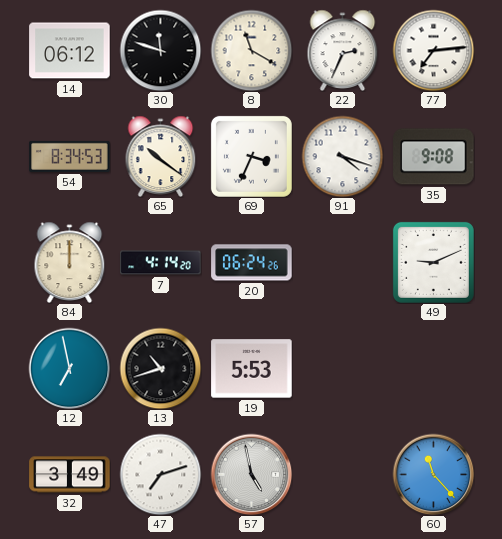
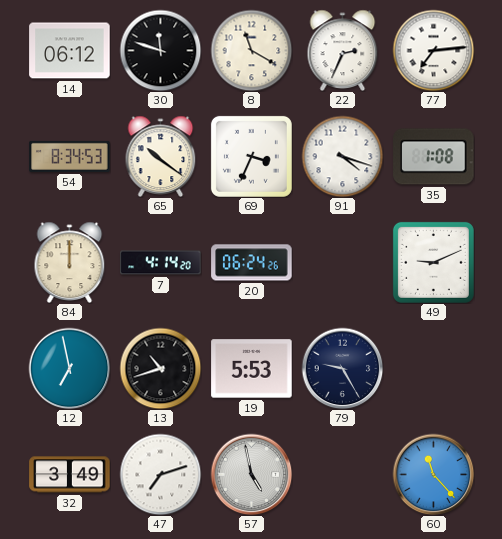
35: 9:08 -> 1:08 (434, 157)
79: none -> 9:25 (342, 368)
